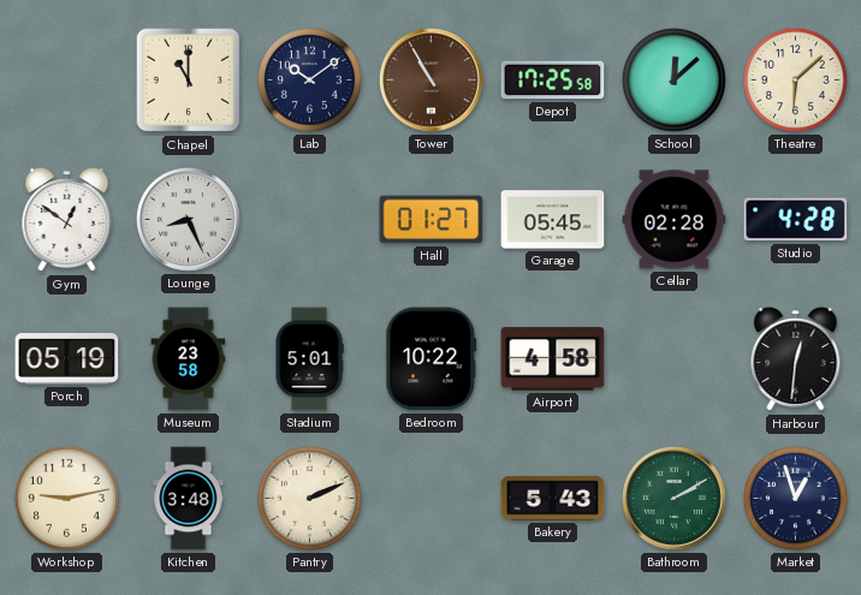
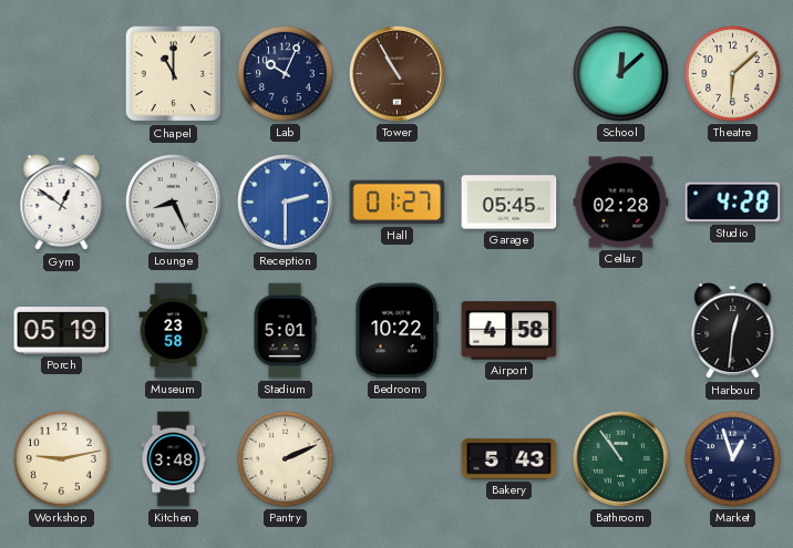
Lab: 10:09 -> 10:04 (285, 73)
Depot: 17:25 -> none (553, 81)
Reception: none -> 2:30 (286, 203)
Bathroom: 2:10 -> 10:54 (621, 459)
